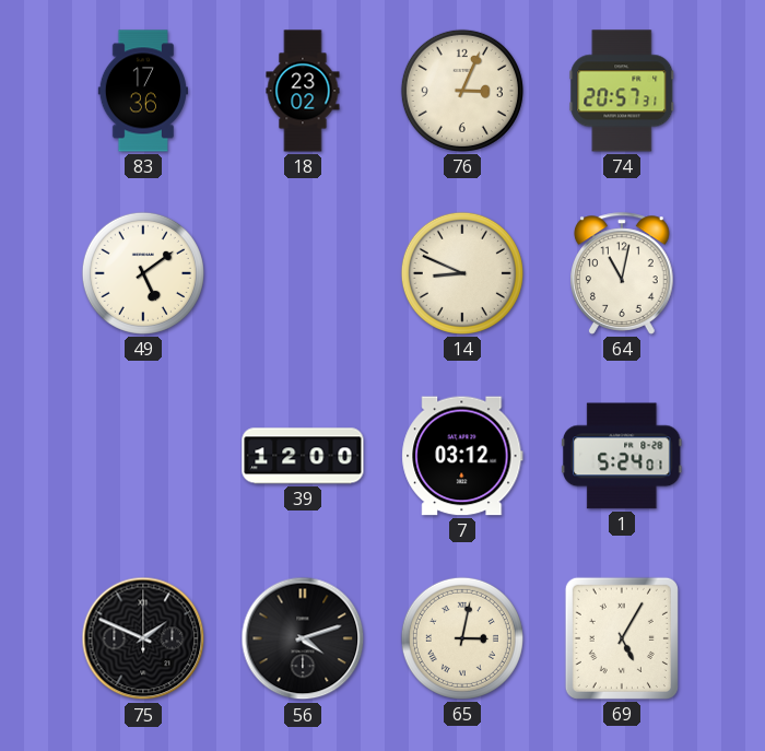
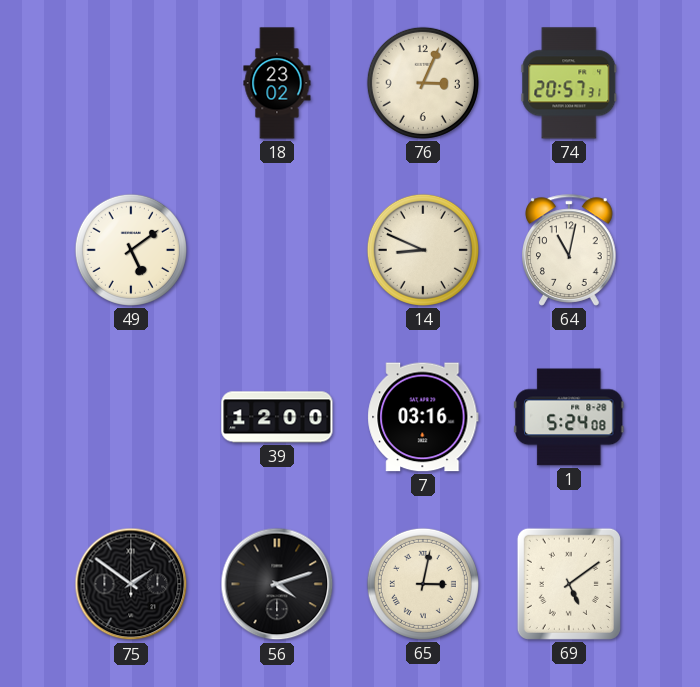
83: 17:36 -> none (143, 91)
7: 03:12 -> 03:16 (423, 417)
1: 5:24:01 -> 5:24:08 (569, 417)
75: 1:49 -> 1:51 (131, 584)
69: 5:05 -> 5:09 (569, 584)
